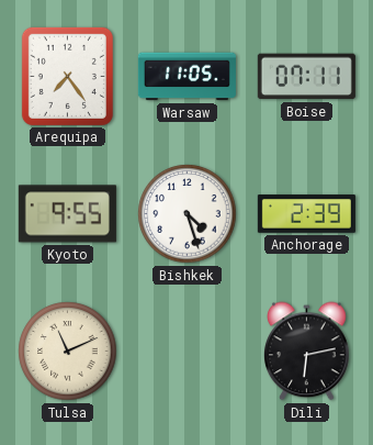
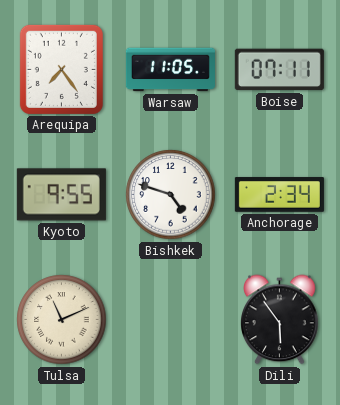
Bishkek: 4:27 -> 4:48 (171, 195)
Anchorage: 2:39 -> 2:34 (279, 195)
Dili: 6:13 -> 5:54 (280, 320)
